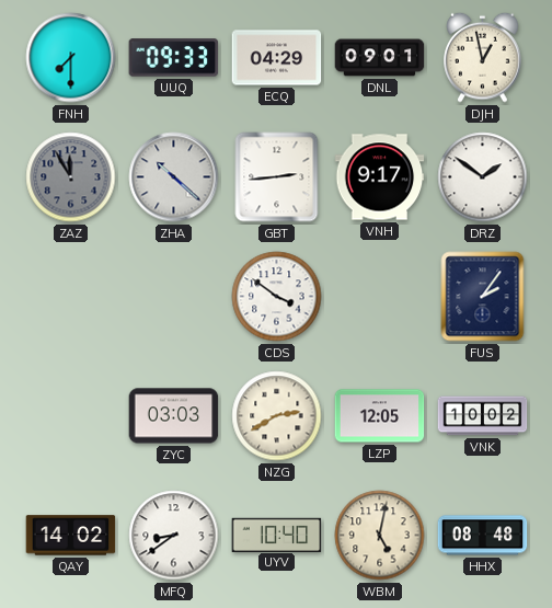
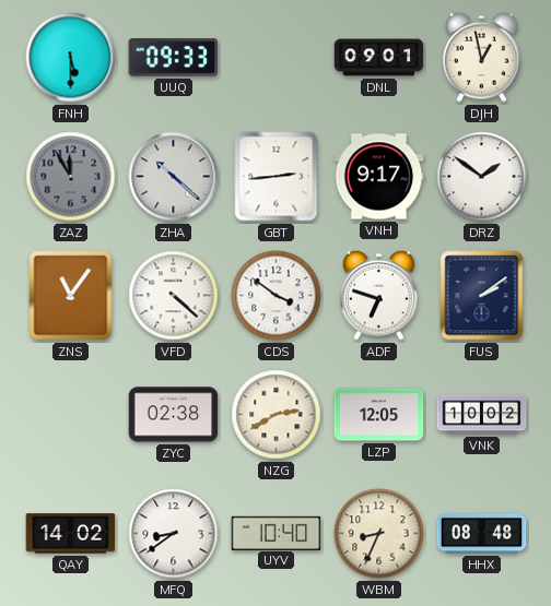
FNH: 7:30 -> 5:30 (71, 58)
ECQ: 04:29 -> none (277, 58)
ZNS: none -> 11:06 (71, 296)
VFD: none -> 4:22 (174, 296)
ADF: none -> 6:48 (379, 295)
FUS: 2:06 -> 2:09 (482, 296)
ZYC: 03:03 -> 02:38 (174, 415)
WBM: 5:02 -> 8:34 (379, 534)
